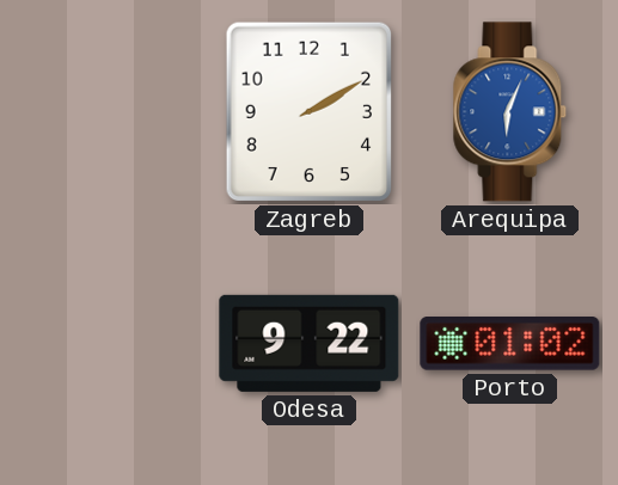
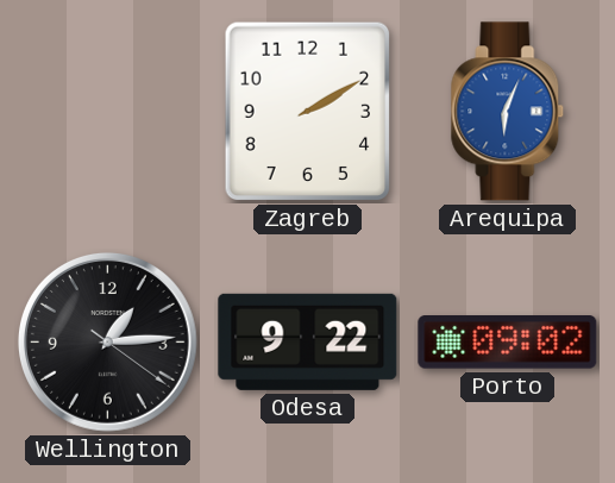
Wellington: none -> 1:14 (108, 343)
Porto: 01:02 -> 09:02 (508, 343)
